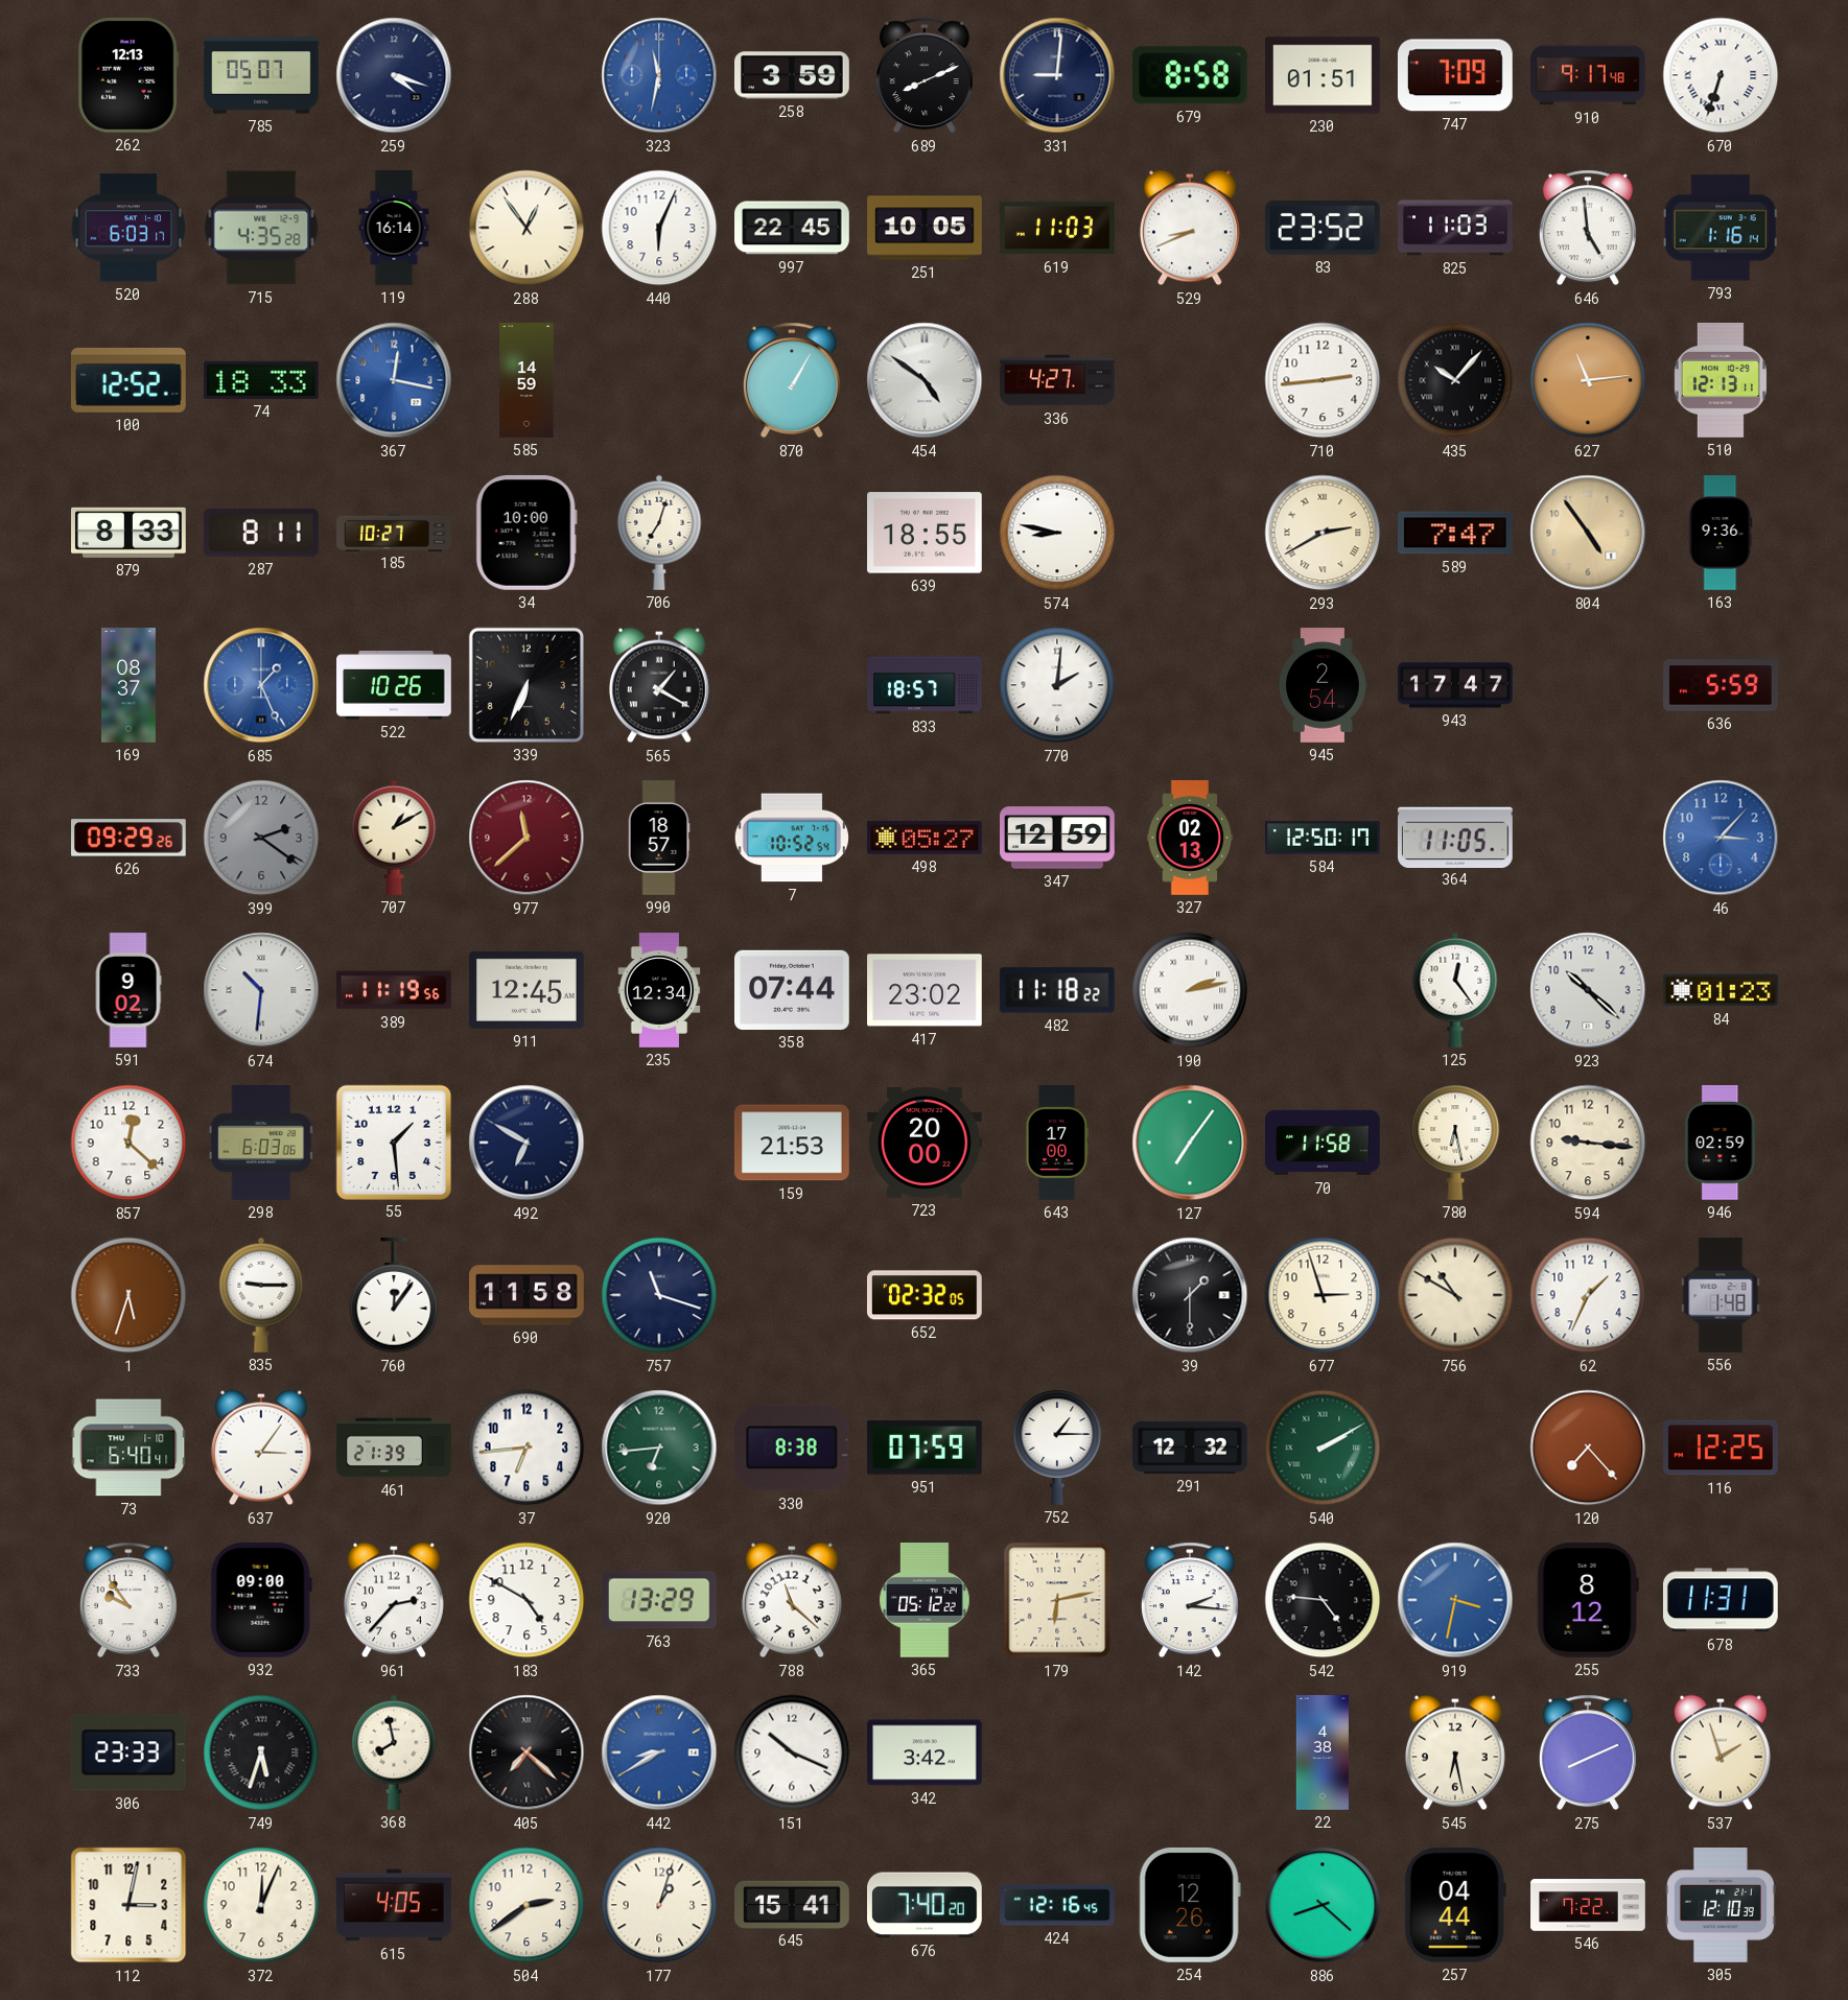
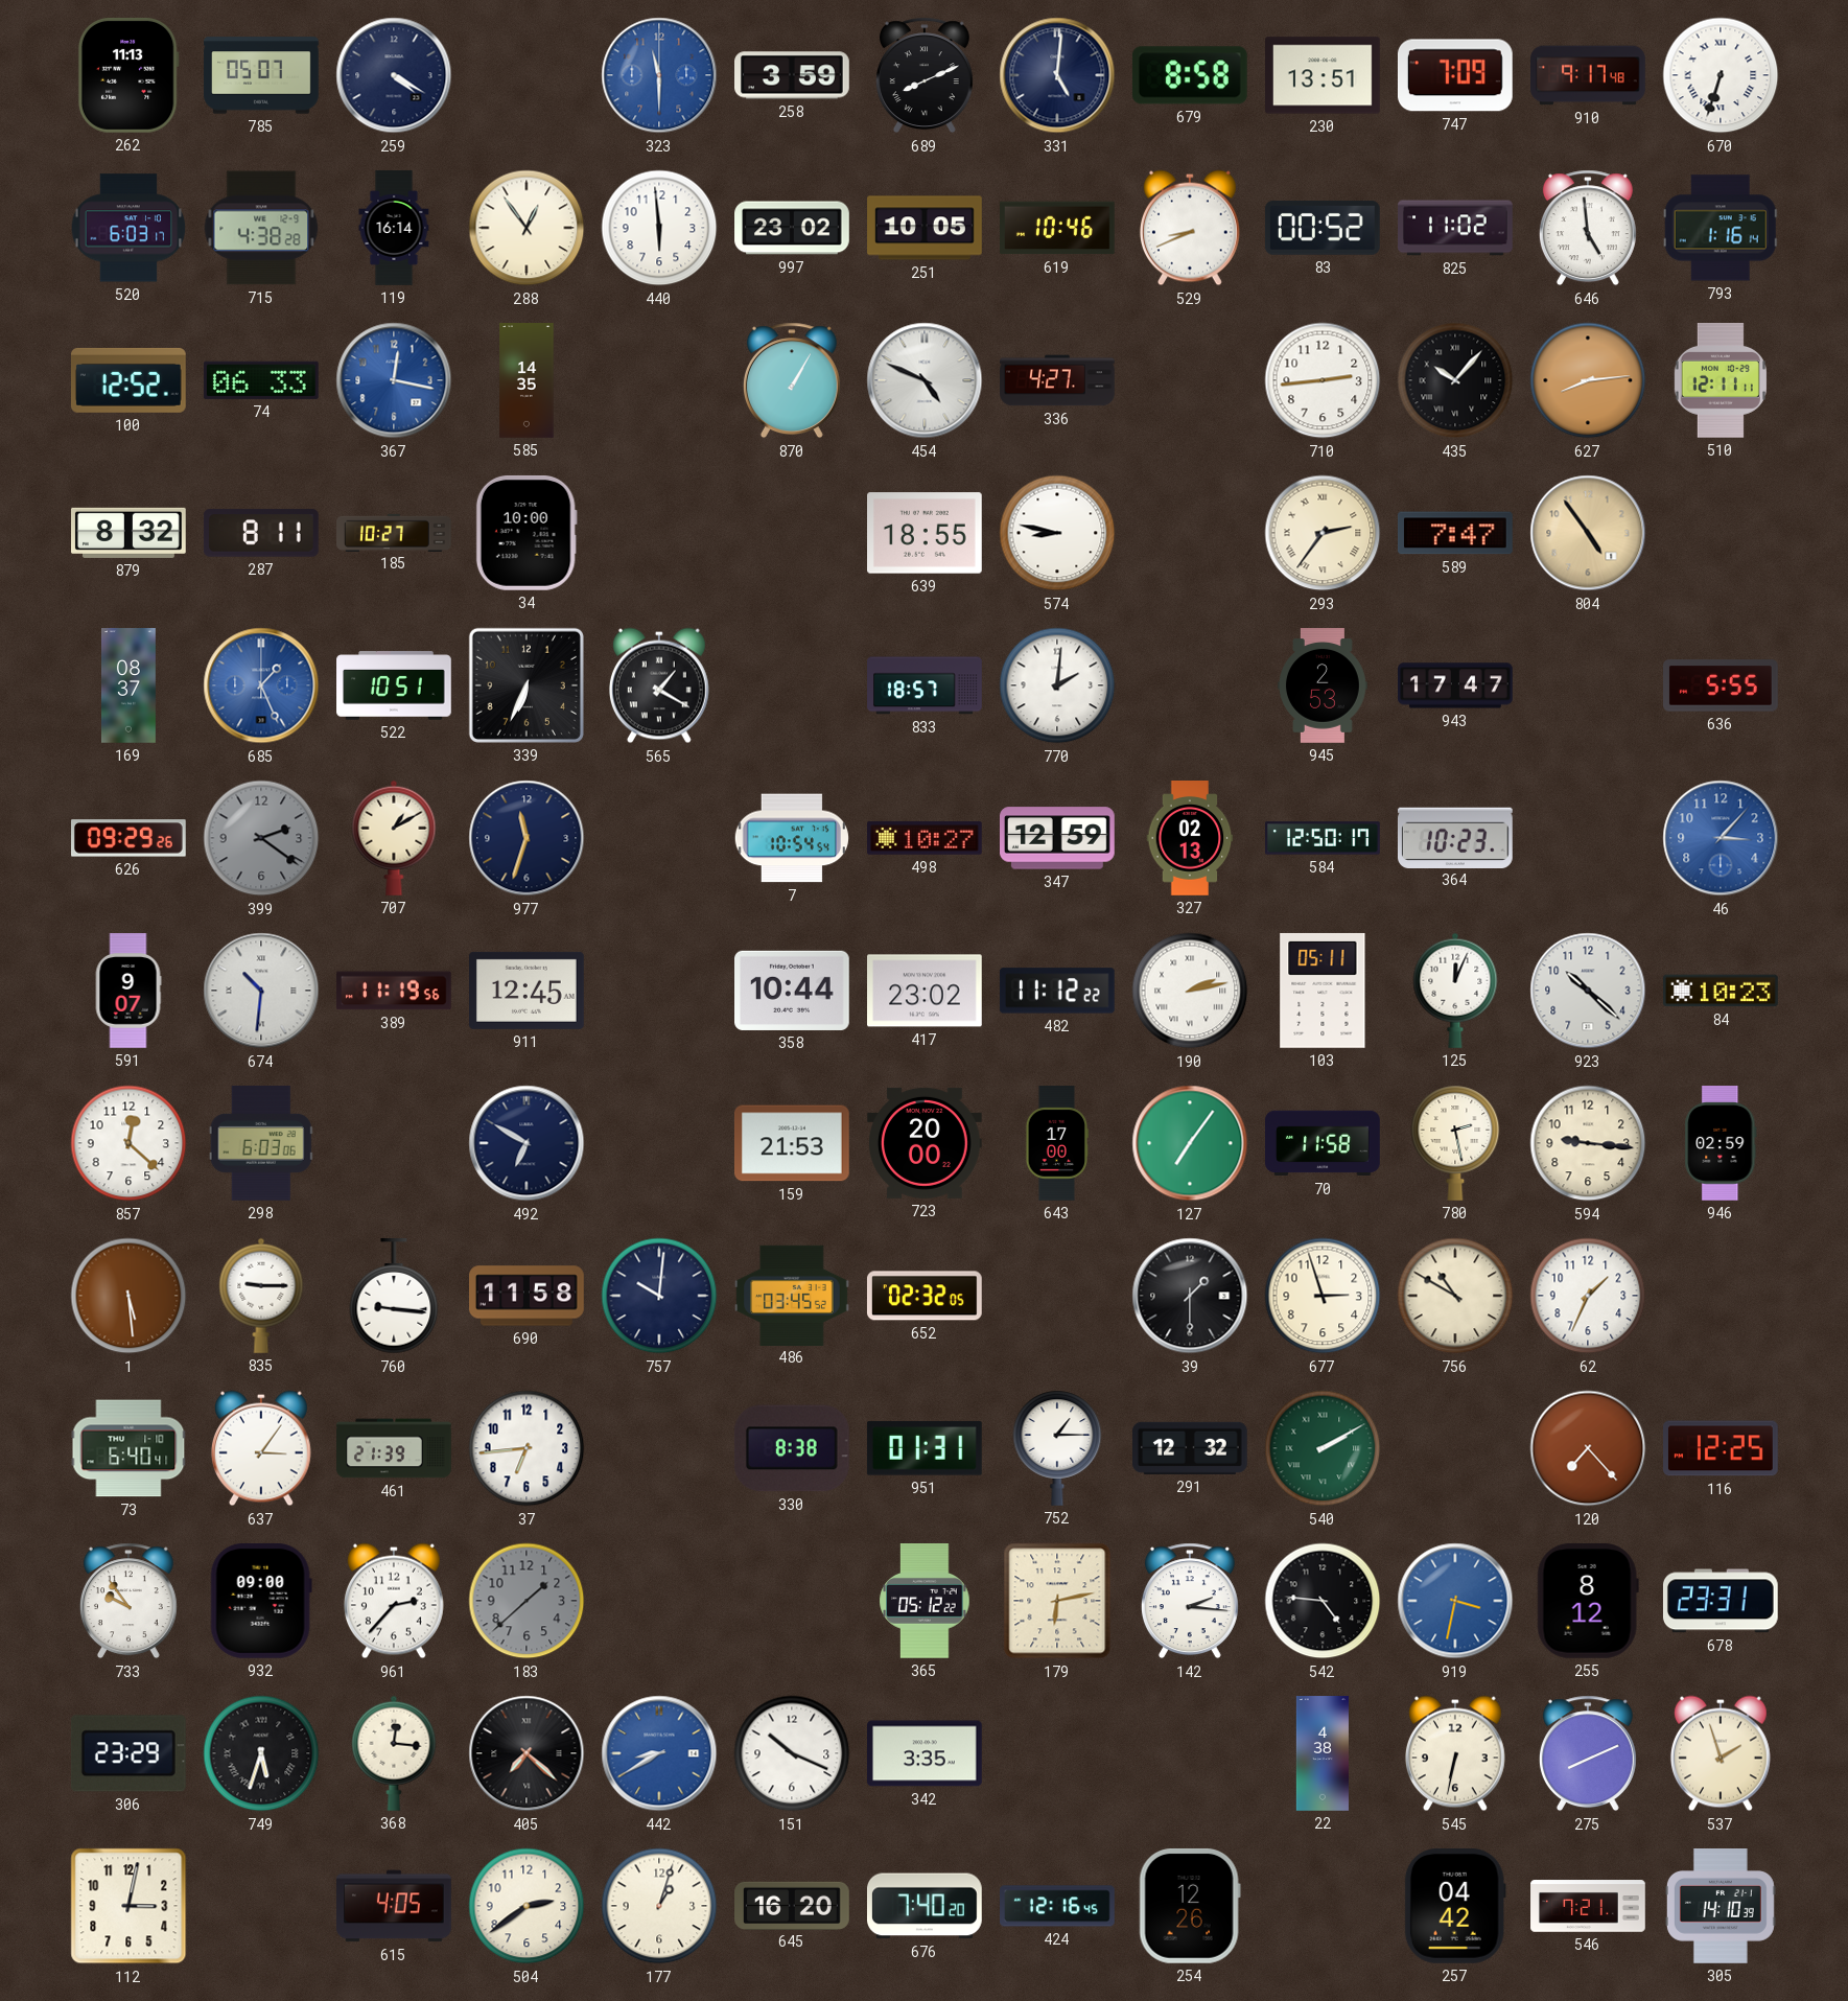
262: 12:13 -> 11:13 (128, 75)
259: 4:18 -> 4:20 (394, 75)
323: 11:32 -> 11:30 (659, 75)
331: 9:01 -> 5:01 (1057, 75)
230: 01:51 -> 13:51 (1324, 75)
715: 4:35 -> 4:38 (261, 228)
440: 6:04 -> 5:59 (659, 228)
997: 22:45 -> 23:02 (792, 228)
619: 11:03 -> 10:46 (1058, 228)
83: 23:52 -> 00:52 (1323, 228)
825: 11:03 -> 11:02 (1456, 228)
74: 18:33 -> 06:33 (261, 380)
585: 14:59 -> 14:35 (527, 380)
454: 4:51 -> 4:49 (925, 380)
627: 11:14 -> 8:14 (1588, 380)
510: 12:13 -> 12:11 (1721, 381)
879: 8:33 -> 8:32 (130, 533)
706: 7:03 -> none (659, 533)
293: 2:40 -> 2:36 (1323, 533)
163: 9:36 -> none (1721, 533)
522: 10:26 -> 10:51 (394, 685)
945: 2:54 -> 2:53 (1324, 685)
636: 5:59 -> 5:55 (1722, 685)
977: 11:38 -> 11:33 (527, 838)
977 dial: burgundy -> navy (527, 838)
990: 18:57 -> none (659, 838)
7: 10:52 -> 10:54 (792, 838)
498: 05:27 -> 10:27 (926, 838)
364: 11:05 -> 10:23 (1455, 837)
591: 9:02 -> 9:07 (128, 991)
235: 12:34 -> none (659, 990)
358: 07:44 -> 10:44 (793, 991)
482: 11:18 -> 11:12 (1057, 991)
103: none -> 05:11 (1323, 991)
125: 12:24 -> 12:04 (1455, 991)
84: 01:23 -> 10:23 (1722, 991)
55: 1:29 -> none (393, 1142)
780: 6:28 -> 2:28 (1455, 1143)
1: 5:33 -> 5:29 (128, 1296)
760: 12:06 -> 9:16 (394, 1297)
757: 11:18 -> 10:01 (659, 1296)
486: none -> 03:45 (793, 1295)
556: 1:48 -> none (1721, 1296)
920: 6:44 -> none (659, 1448)
951: 07:59 -> 01:31 (925, 1448)
183: 4:50 -> 1:38 (527, 1601)
183 dial: white -> grey (527, 1601)
763: 13:29 -> none (659, 1600)
788: 11:22 -> none (792, 1600)
678: 11:31 -> 23:31 (1721, 1601)
306: 23:33 -> 23:29 (128, 1753)
368: 7:58 -> 12:16 (394, 1753)
342: 3:42 -> 3:35 (926, 1753)
545: 6:28 -> 6:32 (1455, 1753)
372: 12:04 -> none (261, 1905)
645: 15:41 -> 16:20 (792, 1905)
886: 8:22 -> none (1323, 1905)
257: 04:44 -> 04:42 (1455, 1906)
546: 7:22 -> 7:21 (1588, 1906)
305: 12:10 -> 14:10 (1721, 1907)
